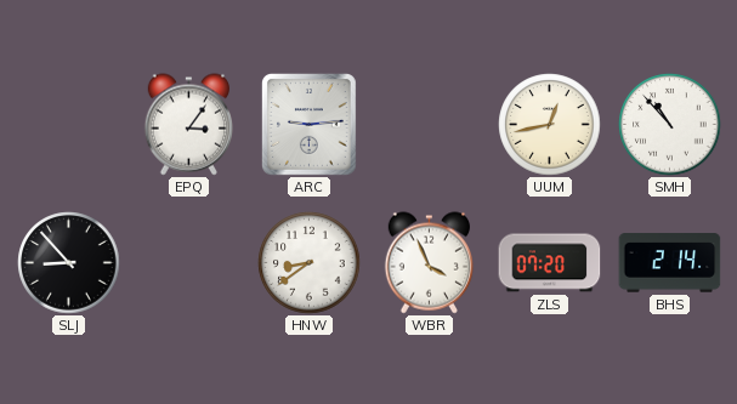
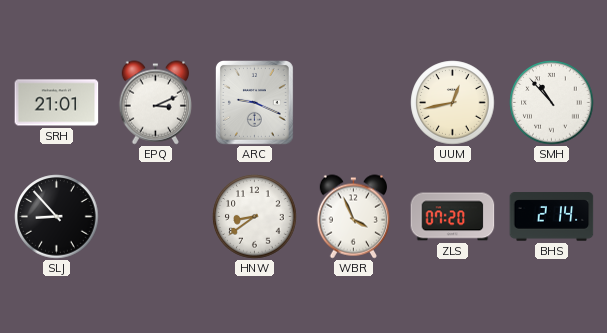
SRH: none -> 21:01 (57, 103)
EPQ: 3:06 -> 3:11 (155, 103)
ARC: 9:14 -> 9:19 (255, 103)
